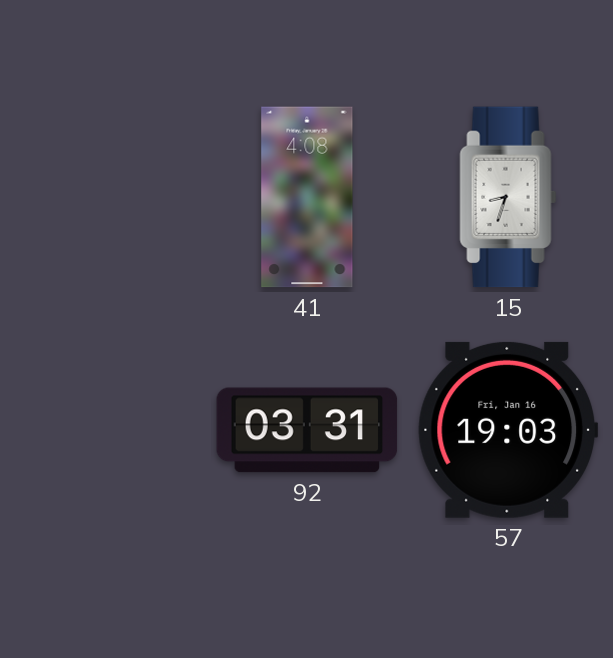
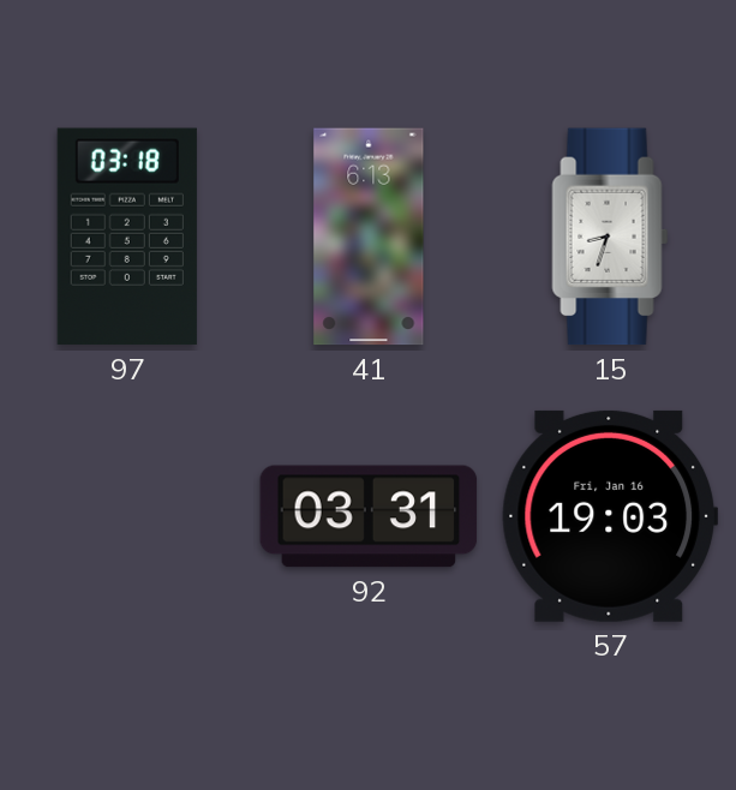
97: none -> 03:18 (127, 237)
41: 4:08 -> 6:13 (369, 237)
